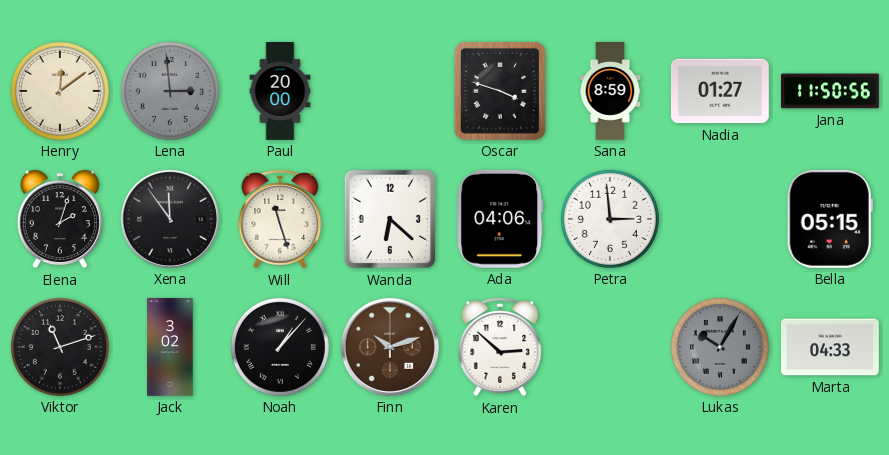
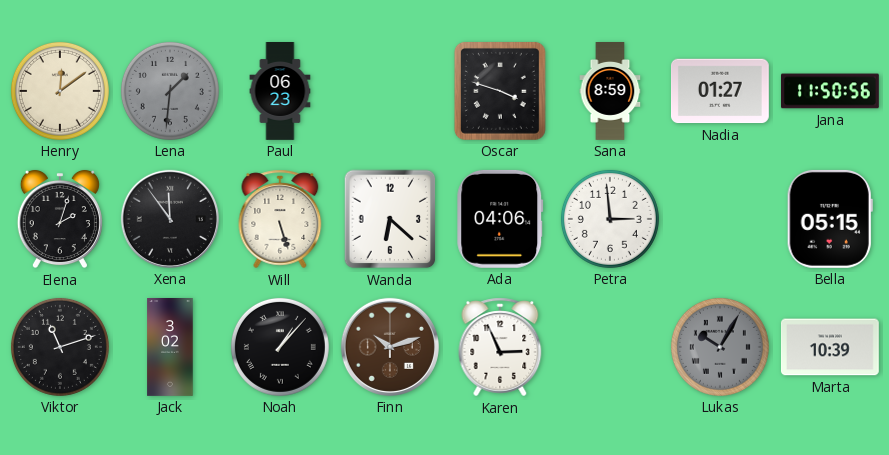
Lena: 2:59 -> 1:31 (170, 91)
Paul: 20:00 -> 06:23 (280, 92)
Will: 11:27 -> 5:27 (280, 219)
Karen: 2:52 -> 2:56 (500, 347)
Marta: 04:33 -> 10:39 (830, 347)
